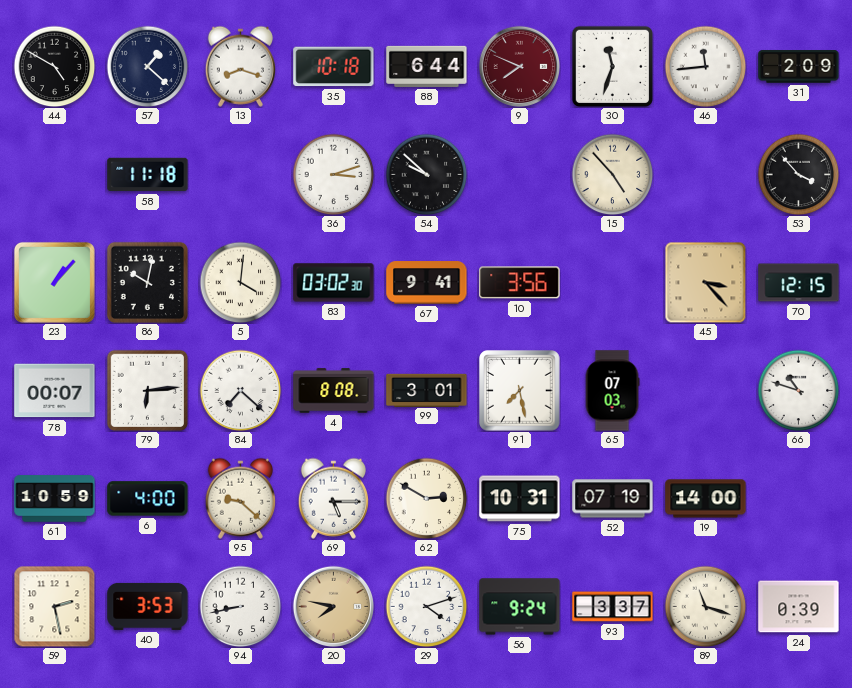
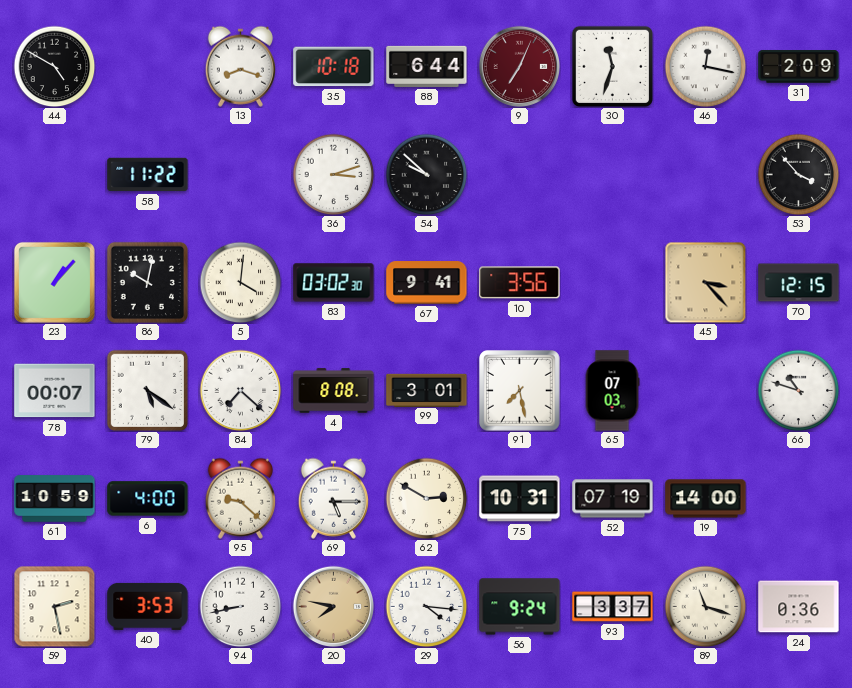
57: 1:22 -> none (147, 66)
9: 7:49 -> 7:04 (519, 66)
46: 11:44 -> 12:17 (705, 66)
58: 11:18 -> 11:22 (148, 175)
15: 4:53 -> none (612, 174)
79: 6:14 -> 5:21 (147, 390)
29: 4:12 -> 4:16 (426, 606)
24: 0:39 -> 0:36 (799, 607)
